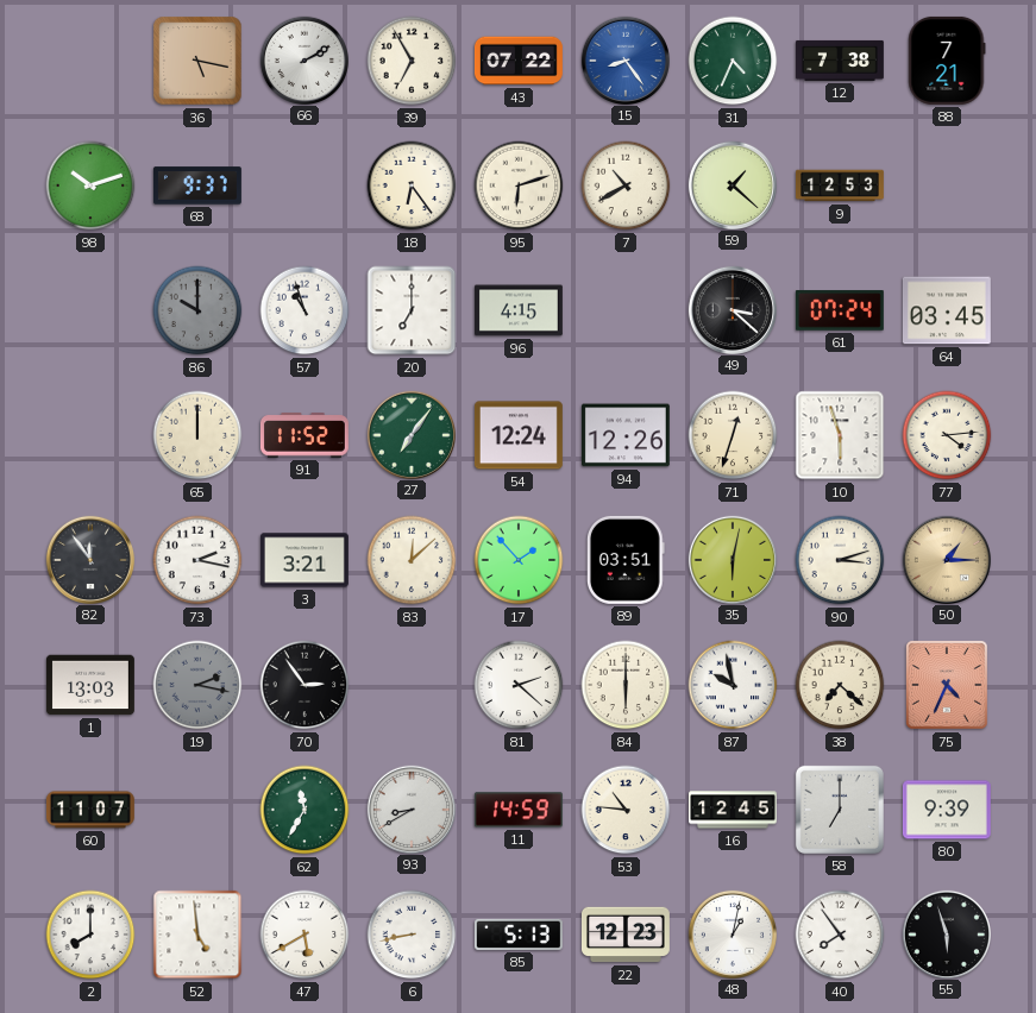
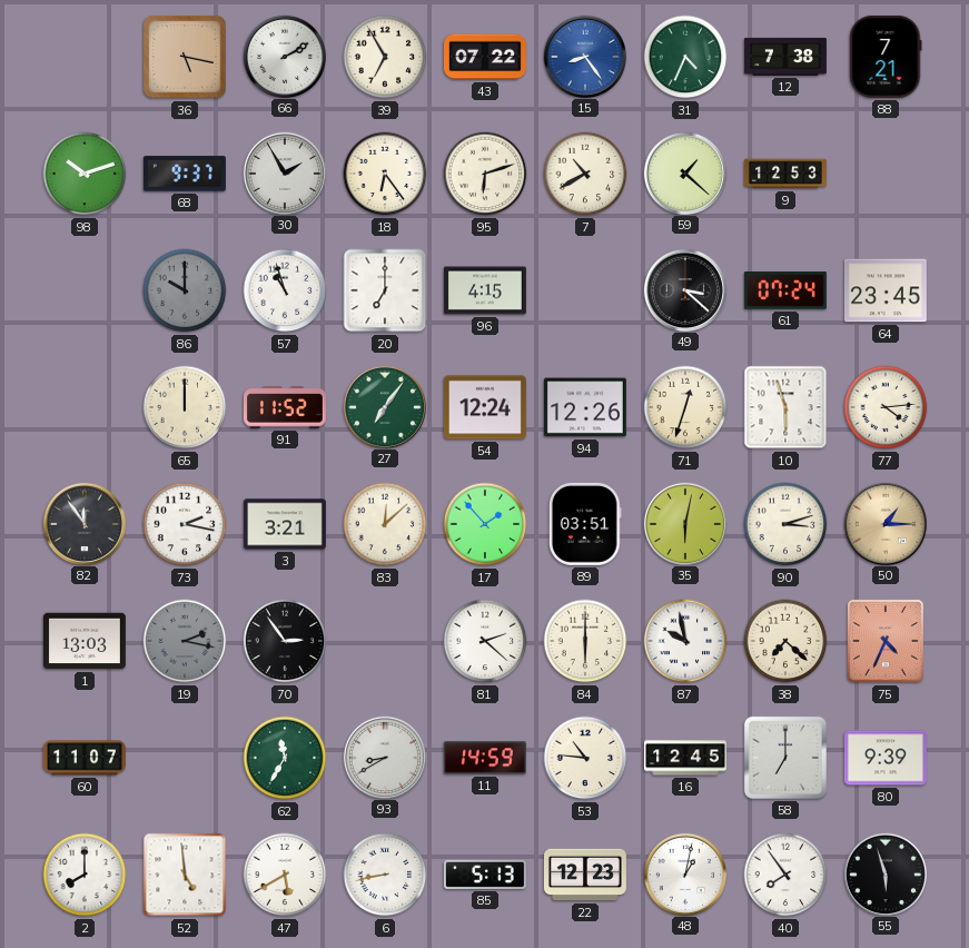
30: none -> 1:55 (284, 172)
64: 03:45 -> 23:45 (886, 290)
